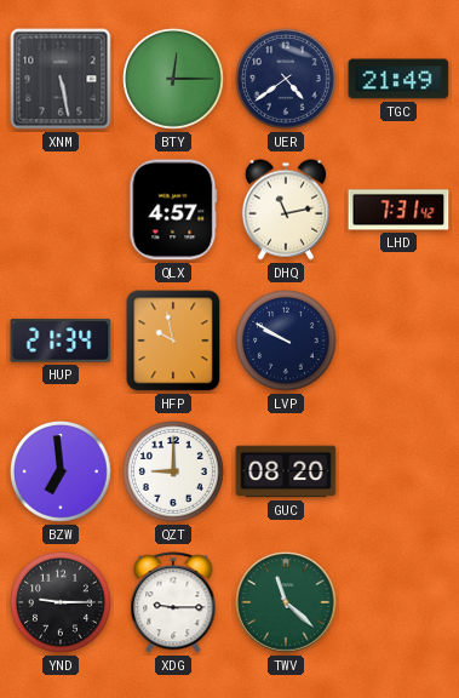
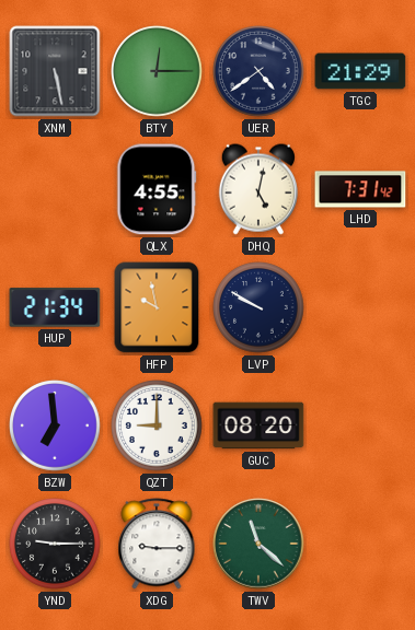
TGC: 21:49 -> 21:29 (360, 71)
QLX: 4:57 -> 4:55 (157, 189)
DHQ: 11:13 -> 5:02 (258, 189)
